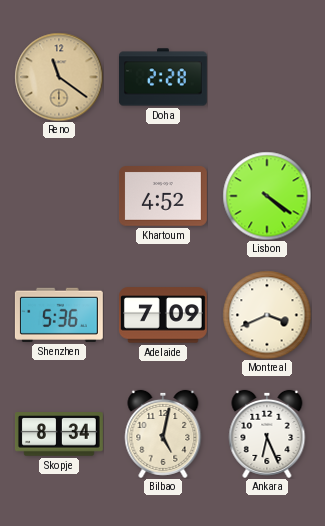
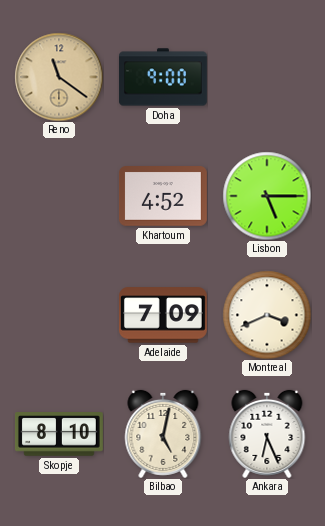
Doha: 2:28 -> 9:00 (163, 77)
Lisbon: 4:21 -> 5:15 (267, 196)
Shenzhen: 5:36 -> none (59, 315)
Skopje: 8:34 -> 8:10 (59, 434)
